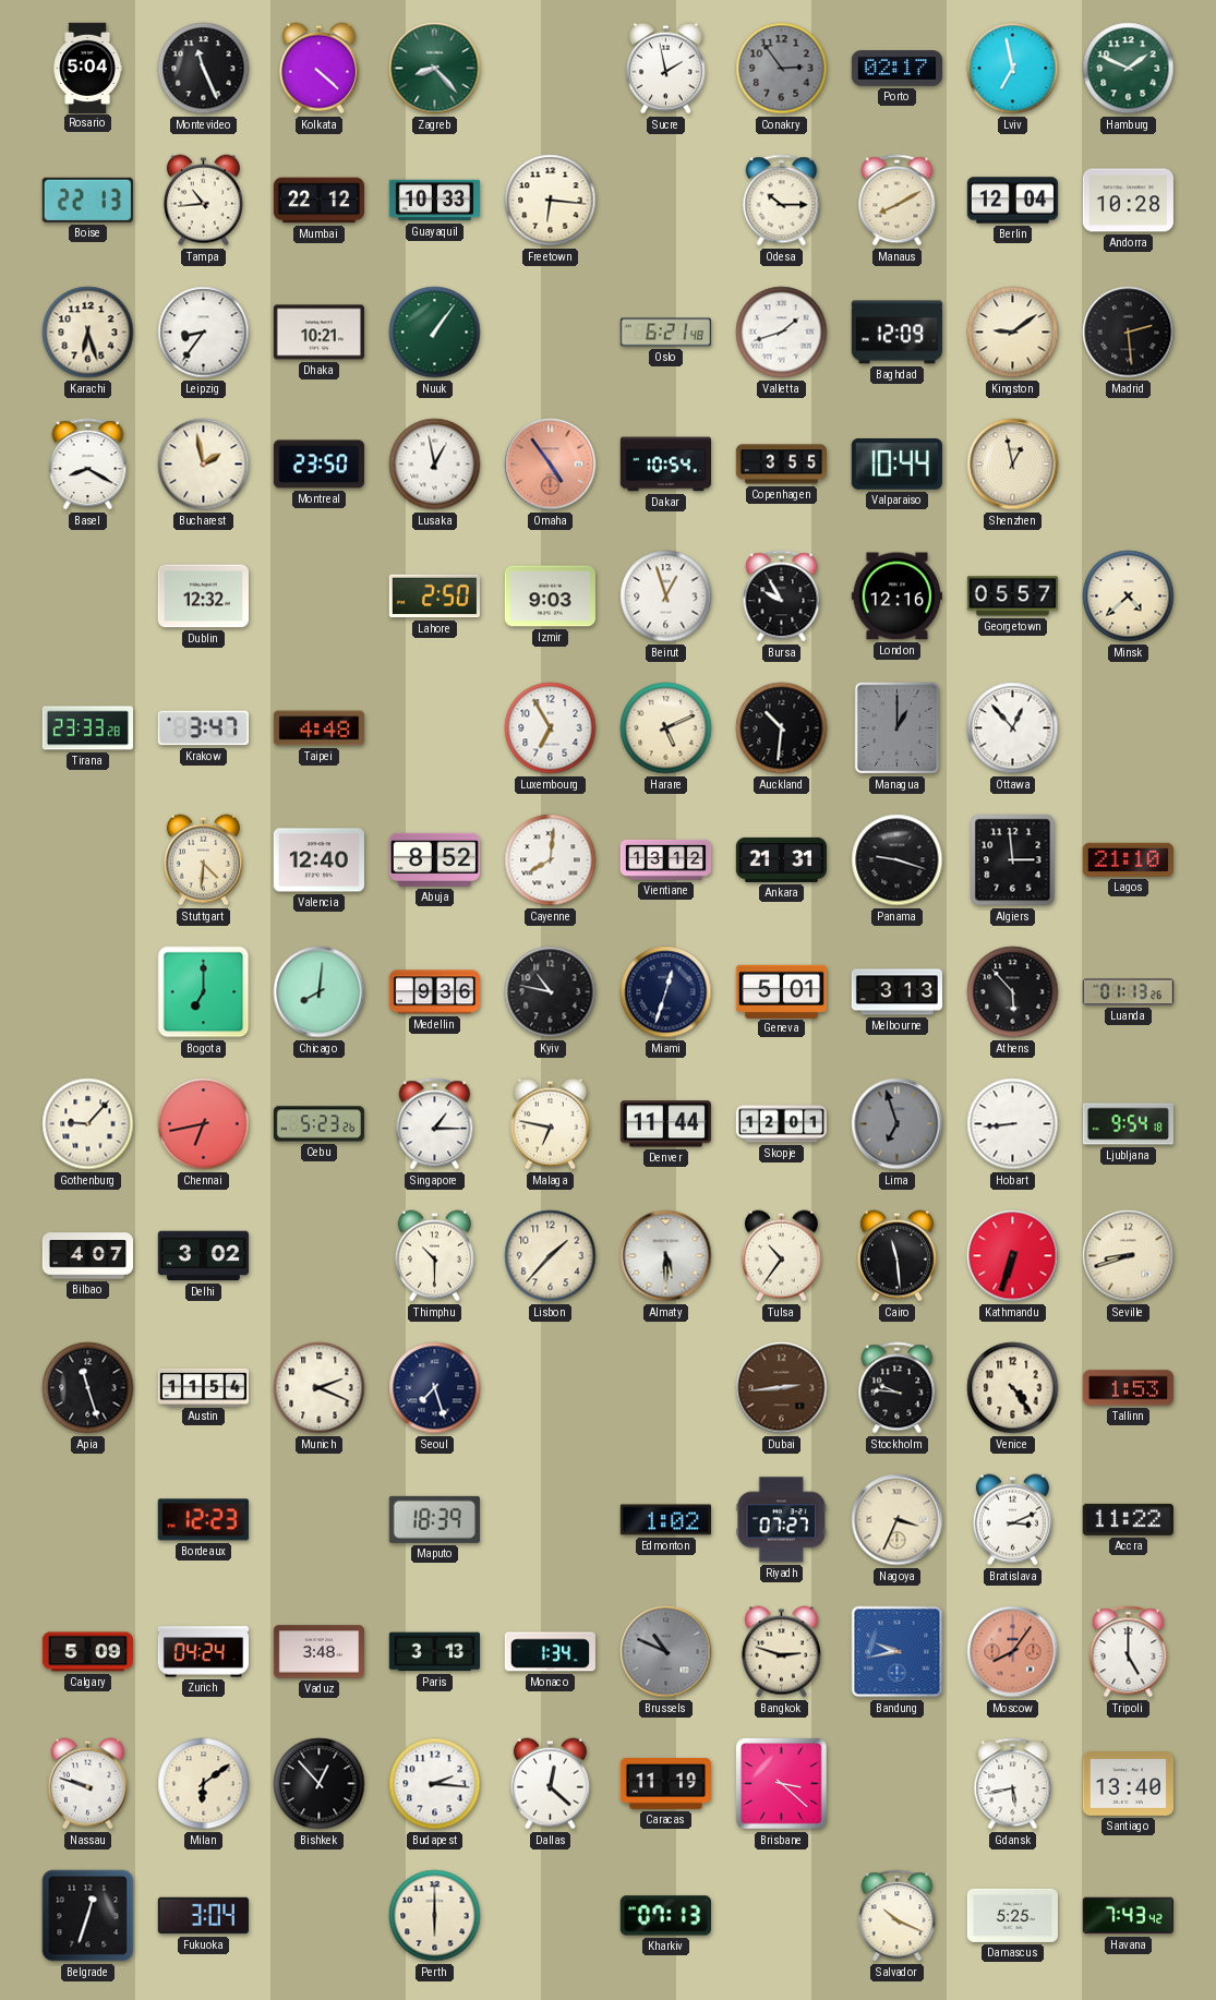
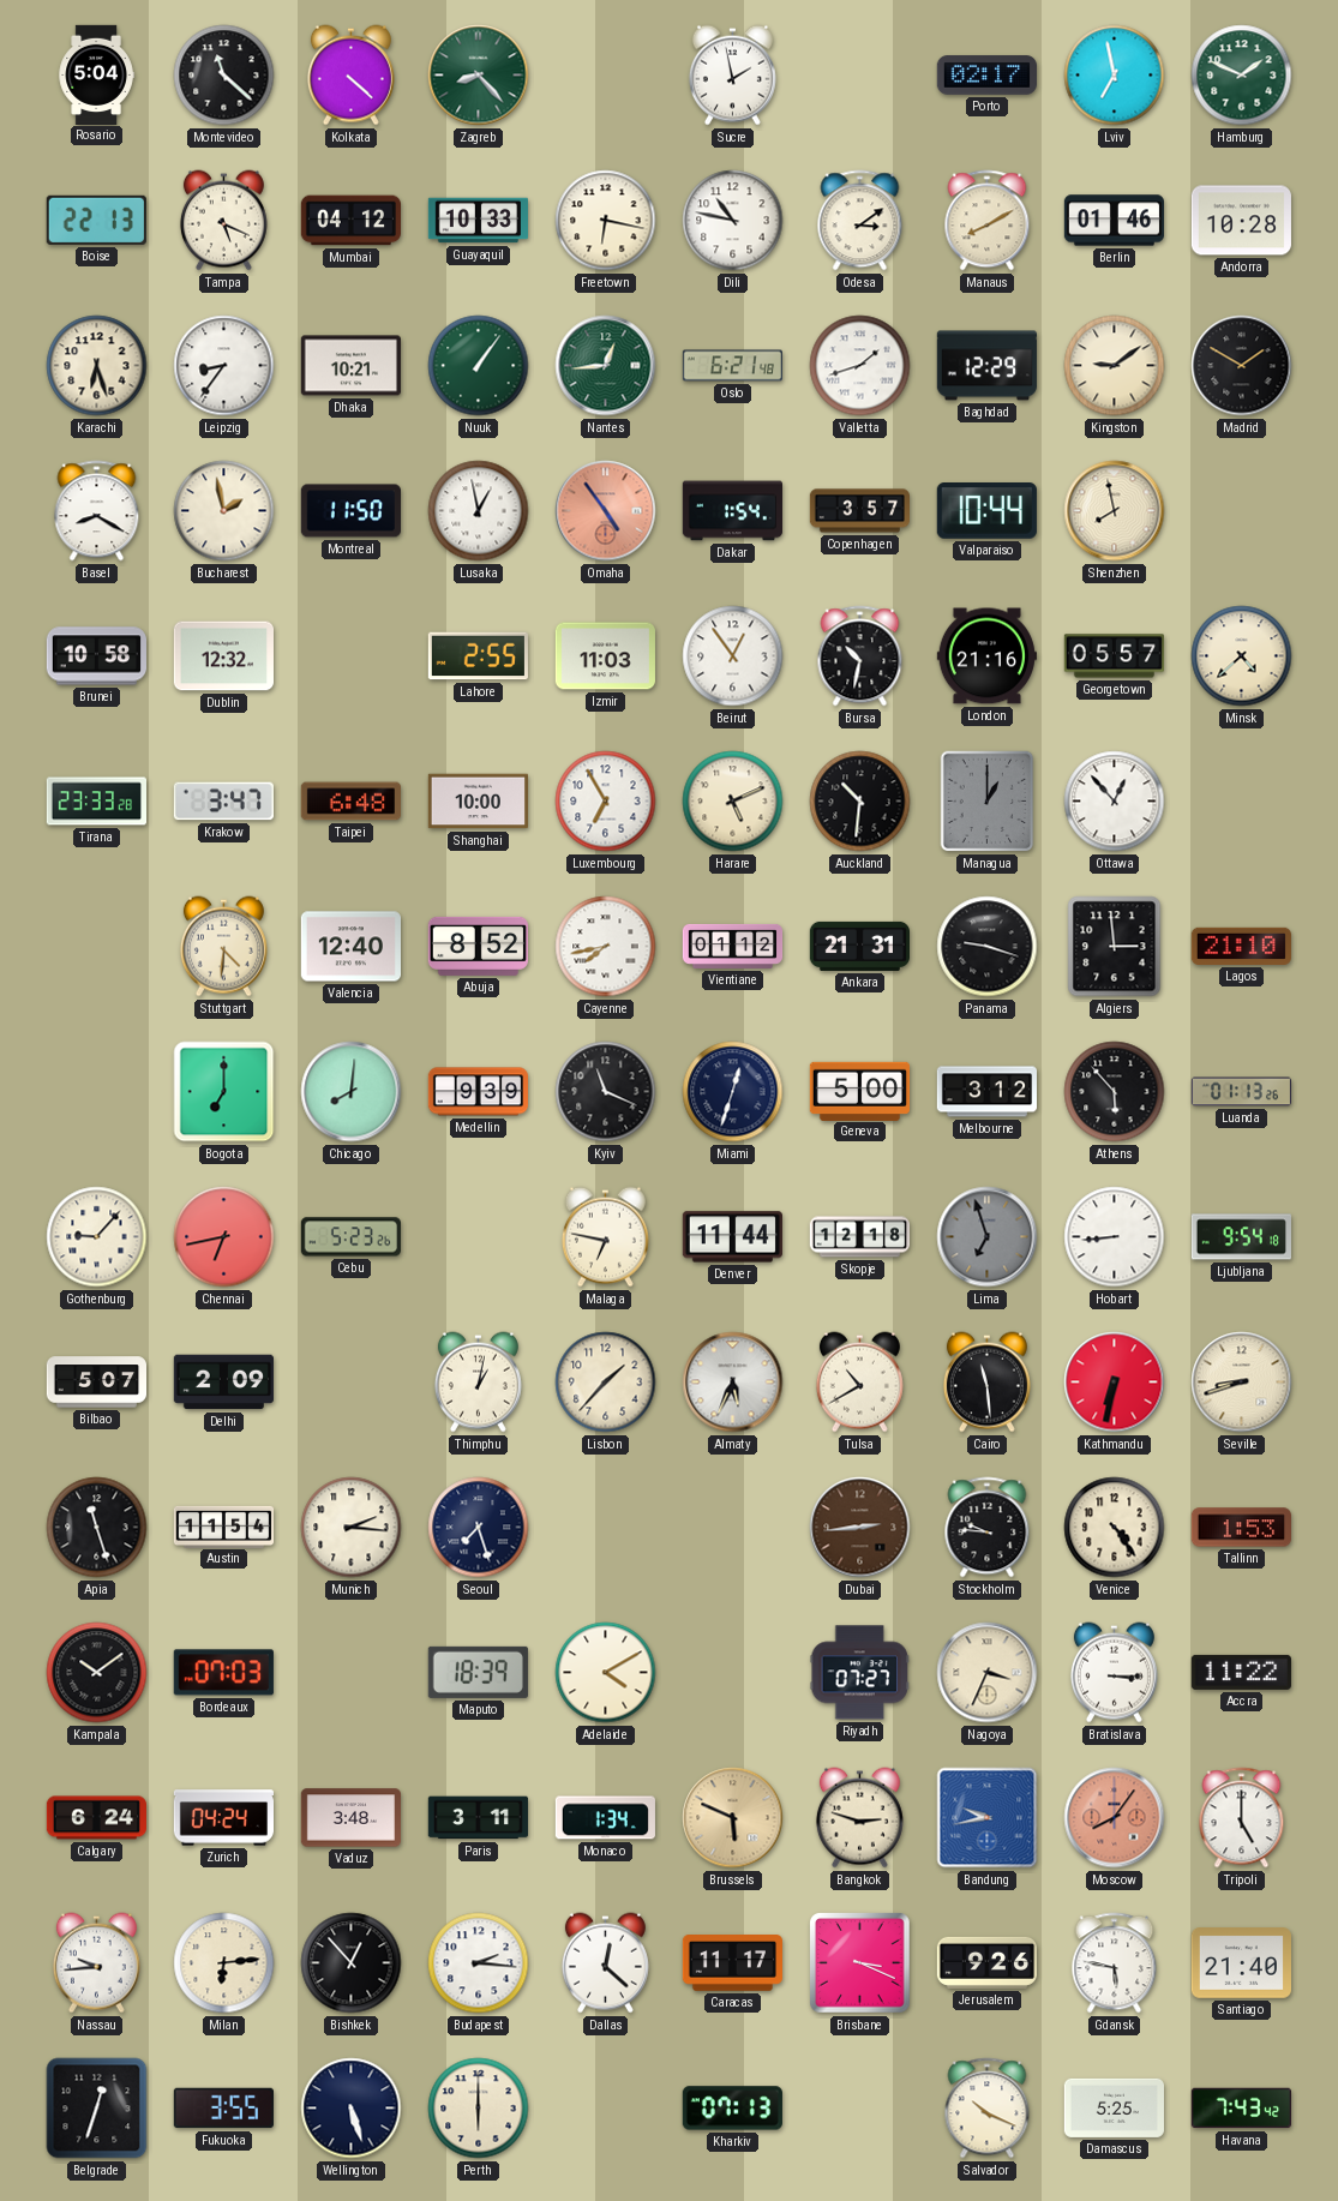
Montevideo: 11:26 -> 11:22 (224, 76)
Conakry: 2:54 -> none (782, 69)
Tampa: 10:44 -> 5:19 (223, 221)
Mumbai: 22:12 -> 04:12 (350, 221)
Freetown: 6:16 -> 6:17 (606, 221)
Dili: none -> 10:47 (733, 221)
Odesa: 10:15 -> 3:09 (860, 221)
Berlin: 12:04 -> 01:46 (1114, 221)
Nantes: none -> 12:44 (606, 366)
Baghdad: 12:09 -> 12:29 (986, 366)
Madrid: 2:29 -> 1:50 (1242, 366)
Montreal: 23:50 -> 11:50 (350, 511)
Dakar: 10:54 -> 1:54 (732, 511)
Copenhagen: 3:55 -> 3:57 (859, 511)
Shenzhen: 12:58 -> 7:58 (1115, 511)
Brunei: none -> 10:58 (96, 656)
Lahore: 2:50 -> 2:55 (478, 656)
Izmir: 9:03 -> 11:03 (605, 656)
Beirut: 12:57 -> 12:54 (733, 656)
Bursa: 9:55 -> 10:32 (860, 656)
London: 12:16 -> 21:16 (986, 656)
Taipei: 4:48 -> 6:48 (350, 802)
Shanghai: none -> 10:00 (478, 802)
Cayenne: 8:01 -> 7:43 (606, 947)
Vientiane: 13:12 -> 01:12 (733, 946)
Medellin: 9:36 -> 9:39 (478, 1092)
Kyiv: 10:47 -> 11:19 (606, 1092)
Geneva: 5:01 -> 5:00 (859, 1091)
Melbourne: 3:13 -> 3:12 (986, 1092)
Singapore: 1:15 -> none (435, 1124)
Skopje: 12:01 -> 12:18 (859, 1237)
Bilbao: 4:07 -> 5:07 (96, 1383)
Delhi: 3:02 -> 2:09 (223, 1383)
Thimphu: 10:30 -> 1:02 (478, 1383)
Almaty: 5:30 -> 5:34 (733, 1383)
Tulsa: 10:36 -> 10:40 (859, 1383)
Kathmandu: 6:33 -> 6:32 (1115, 1383)
Munich: 2:19 -> 2:16 (352, 1528)
Kampala: none -> 10:09 (97, 1673)
Bordeaux: 12:23 -> 07:03 (223, 1673)
Adelaide: none -> 4:10 (606, 1673)
Edmonton: 1:02 -> none (665, 1520)
Bratislava: 3:11 -> 3:15 (1114, 1673)
Calgary: 5:09 -> 6:24 (96, 1818)
Paris: 3:13 -> 3:11 (478, 1818)
Brussels: 10:49 -> 5:49 (733, 1818)
Brussels dial: grey -> champagne (733, 1818)
Nassau: 9:48 -> 9:44 (96, 1963)
Milan: 6:09 -> 6:14 (224, 1963)
Caracas: 11:19 -> 11:17 (732, 1963)
Brisbane: 3:22 -> 3:19 (860, 1963)
Jerusalem: none -> 9:26 (986, 1962)
Gdansk: 5:43 -> 5:47 (1115, 1963)
Santiago: 13:40 -> 21:40 (1241, 1963)
Fukuoka: 3:04 -> 3:55 (223, 2109)
Wellington: none -> 5:27 (352, 2109)
